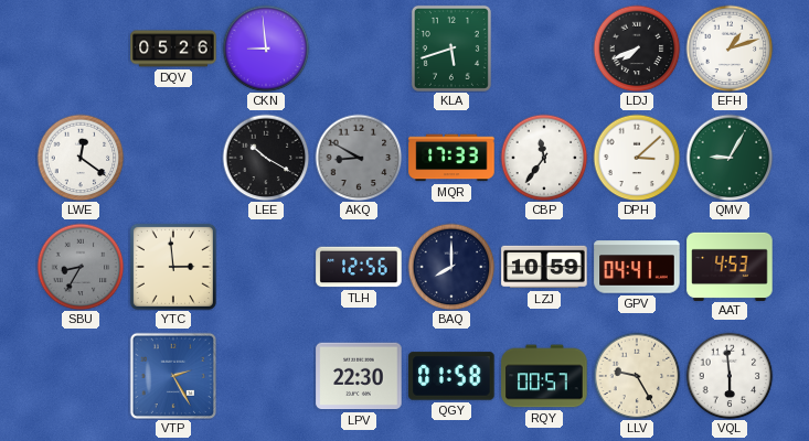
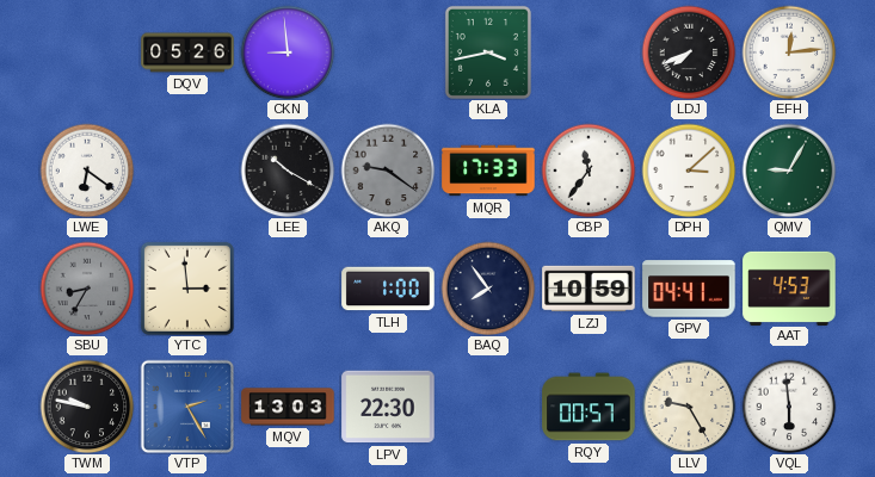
KLA: 5:42 -> 3:43 (488, 52)
EFH: 1:12 -> 12:14 (789, 52)
LWE: 12:21 -> 6:21 (87, 171)
AKQ: 8:50 -> 9:21 (388, 171)
TLH: 12:56 -> 1:00 (388, 289)
BAQ: 8:00 -> 7:54 (488, 289)
TWM: none -> 9:47 (87, 407)
MQV: none -> 13:03 (288, 407)
QGY: 01:58 -> none (451, 376)
